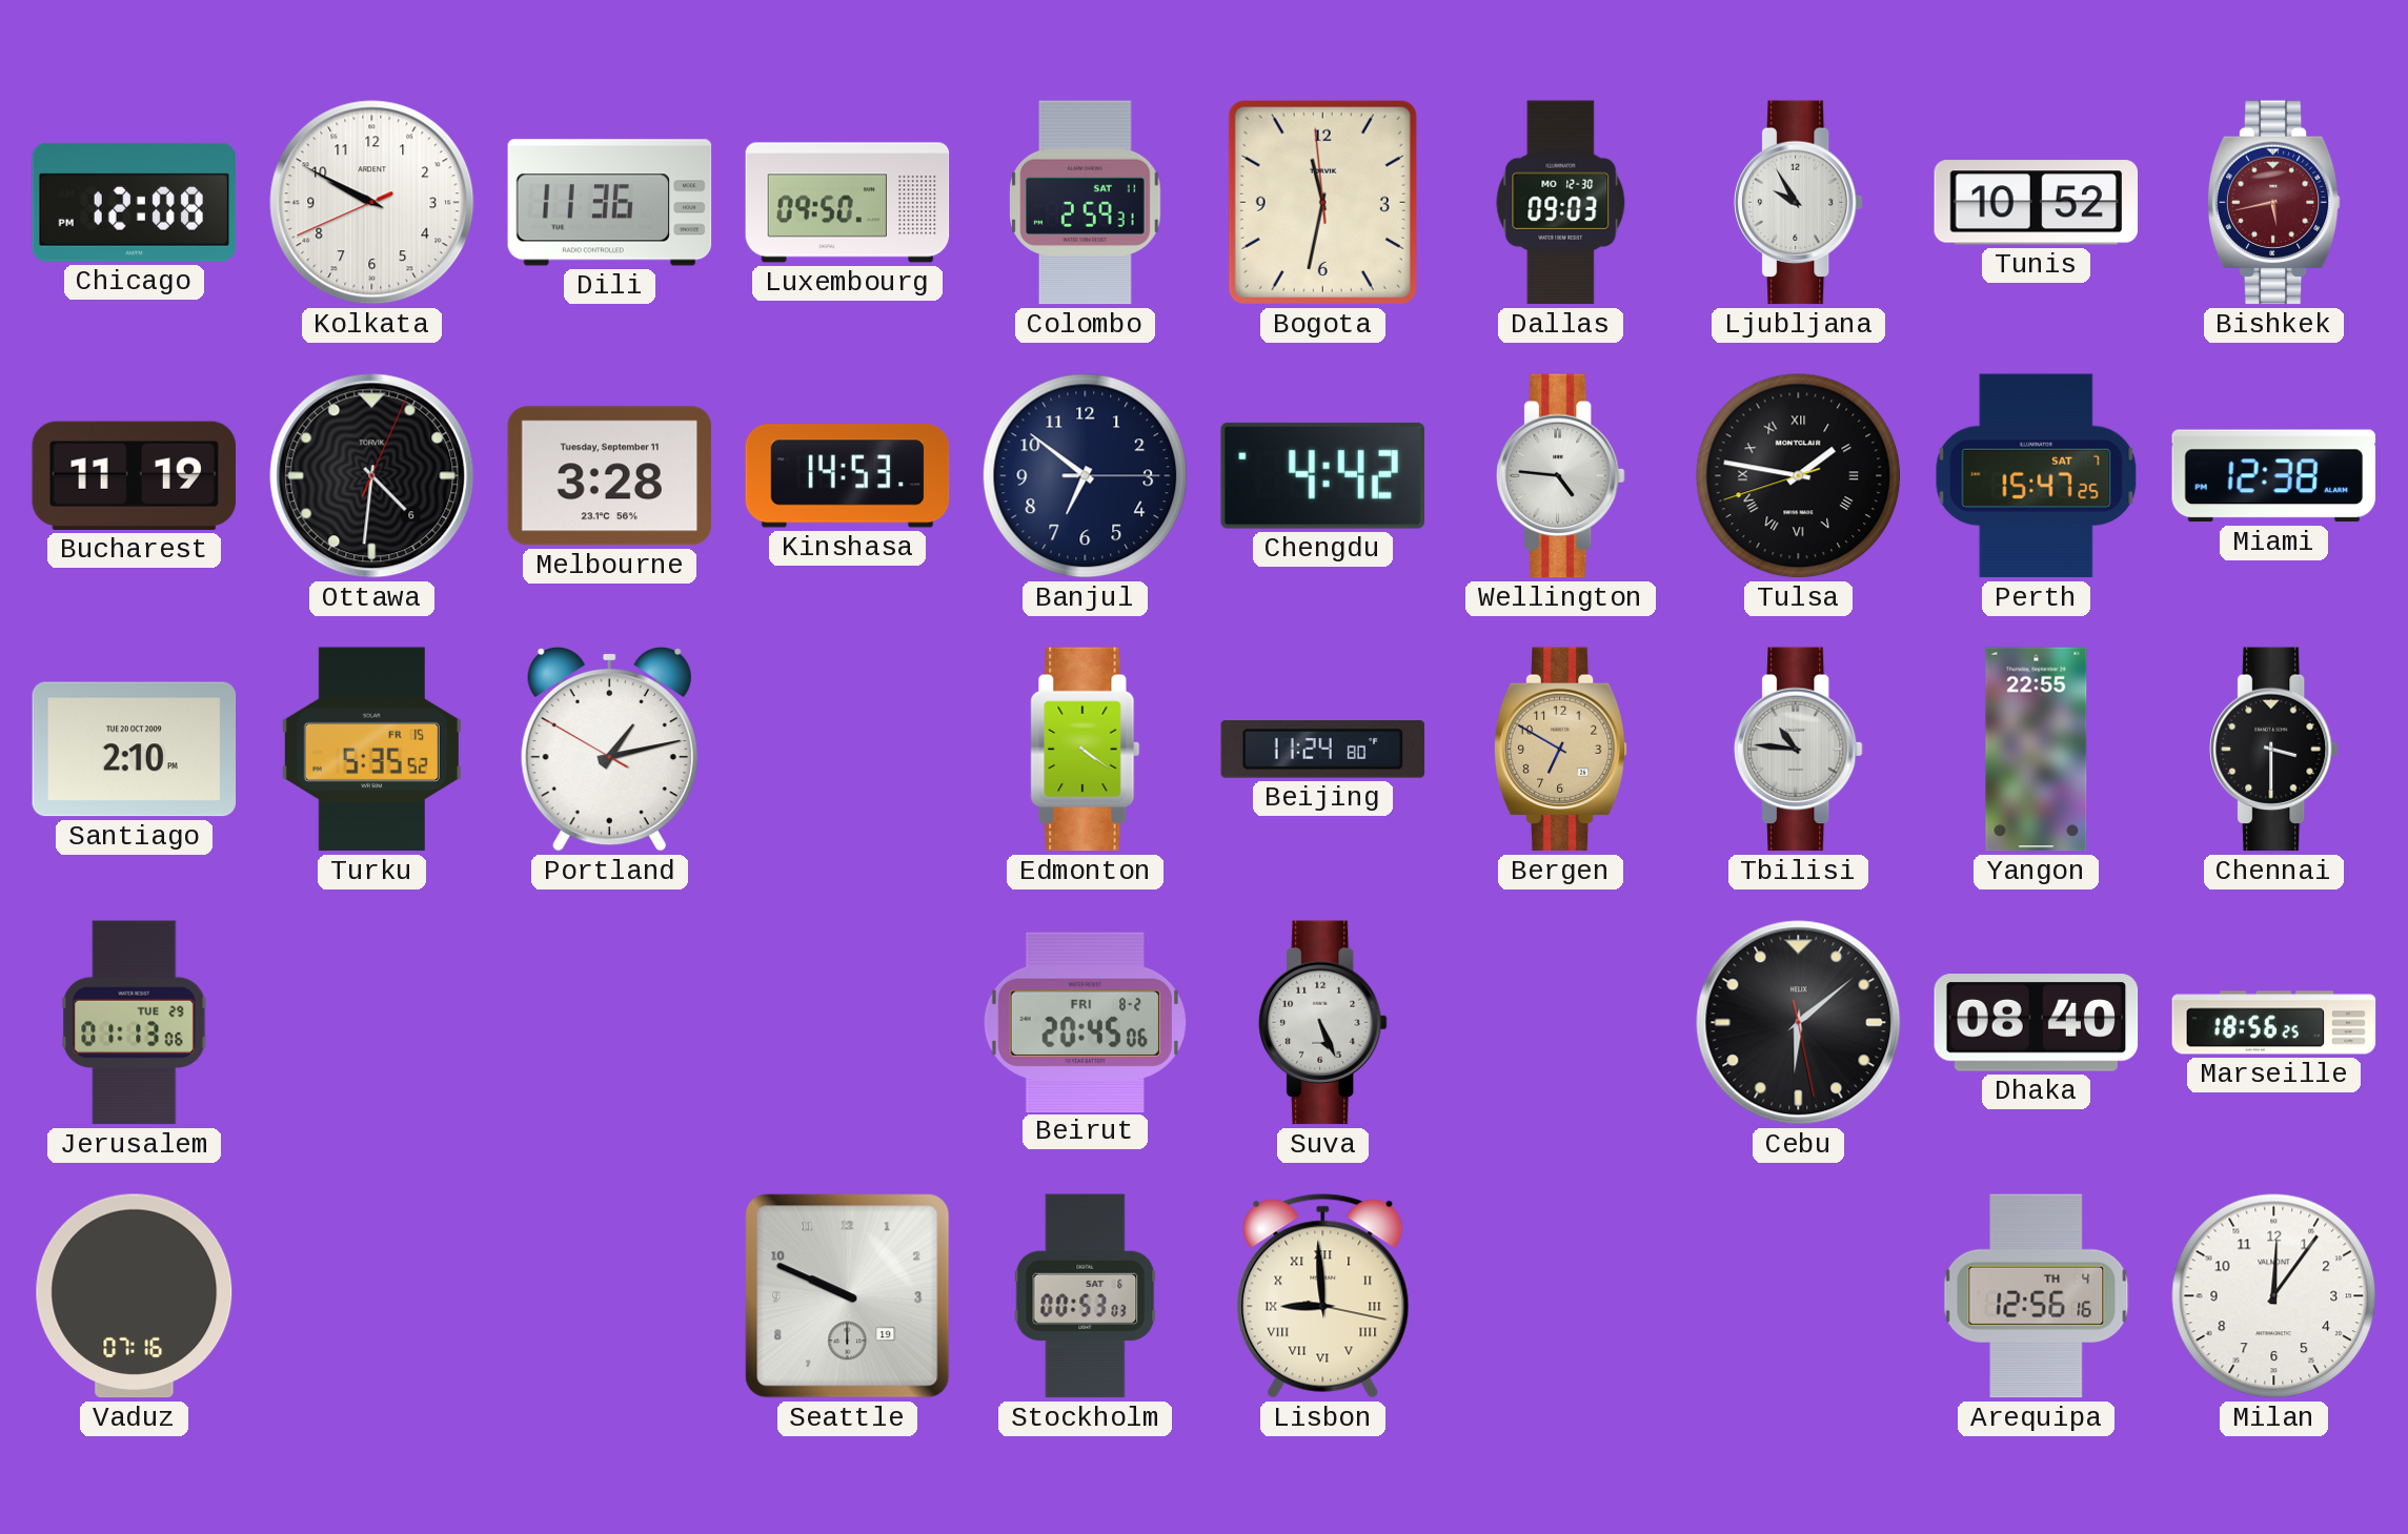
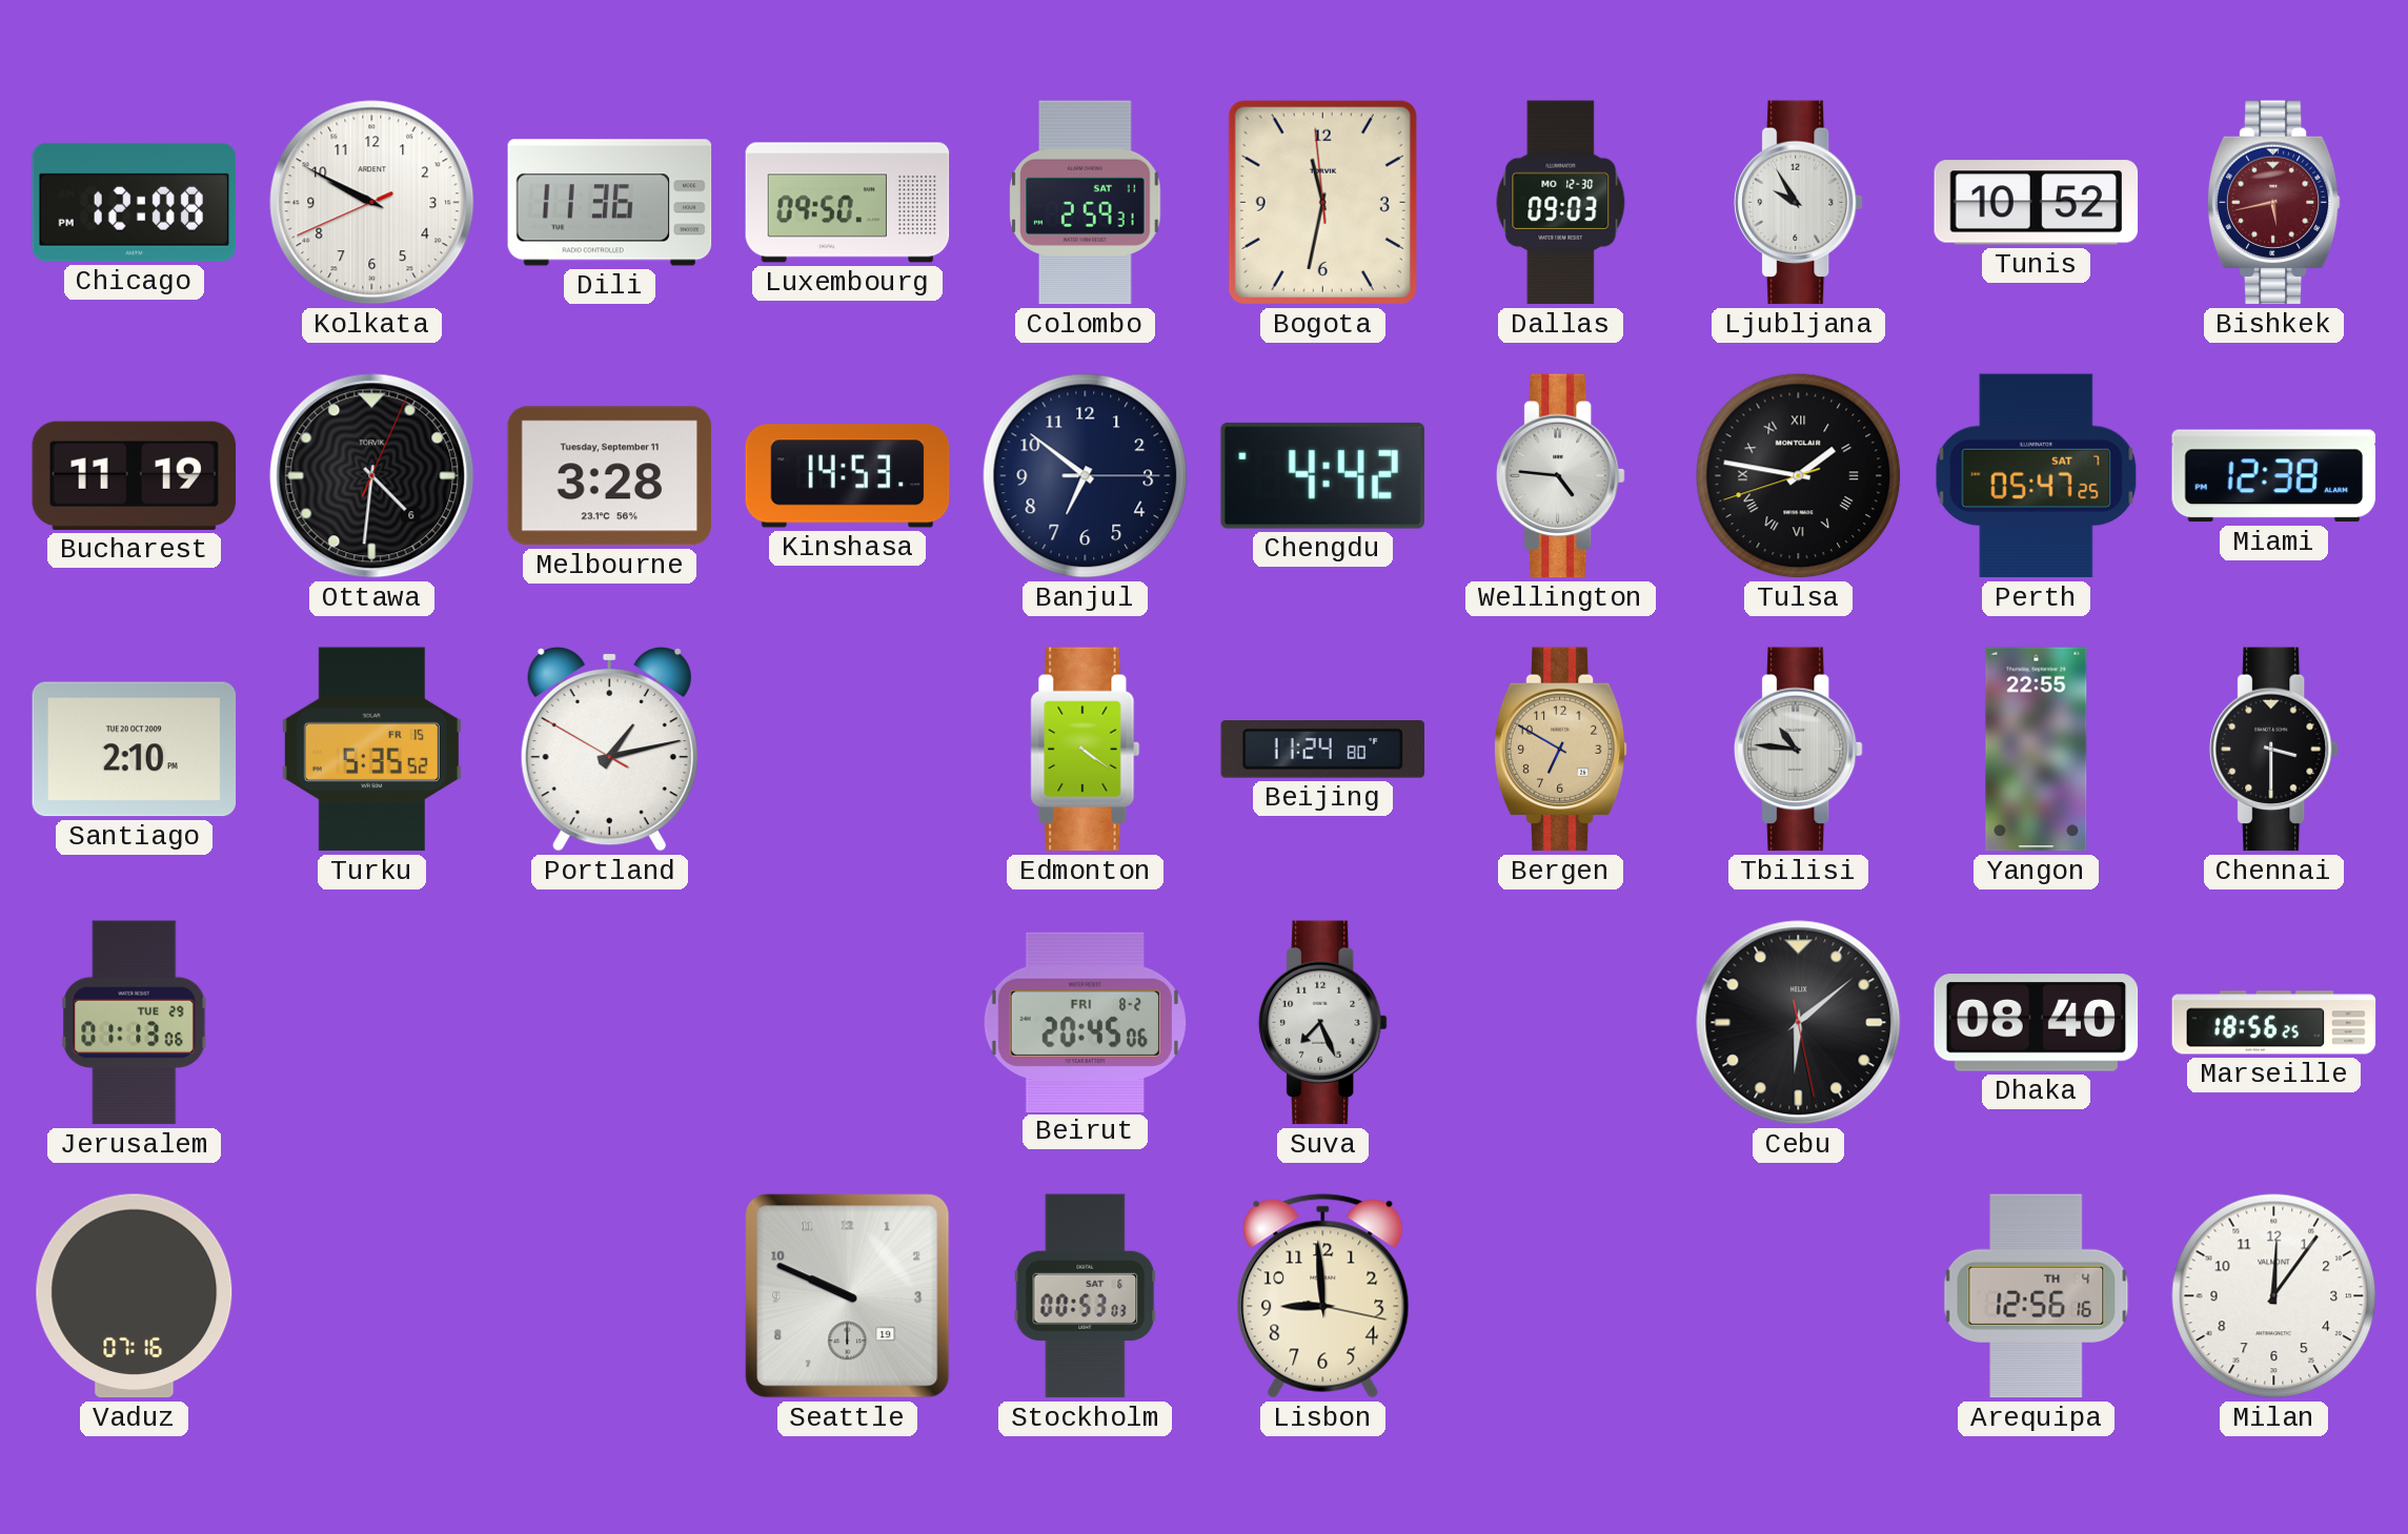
Perth: 15:47 -> 05:47 (2037, 476)
Suva: 5:26 -> 7:26 (1323, 1023)
Lisbon numerals: Roman -> Arabic (1323, 1296)
